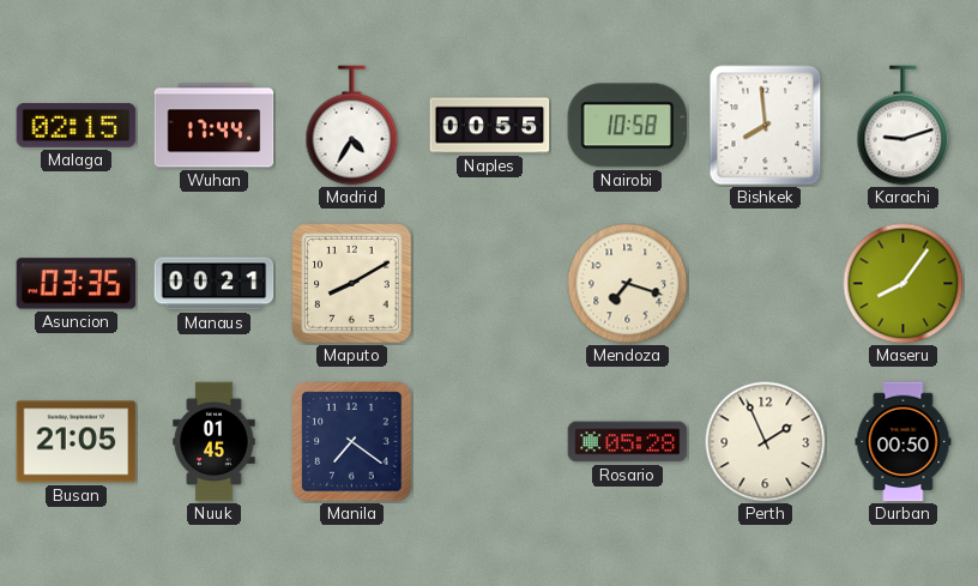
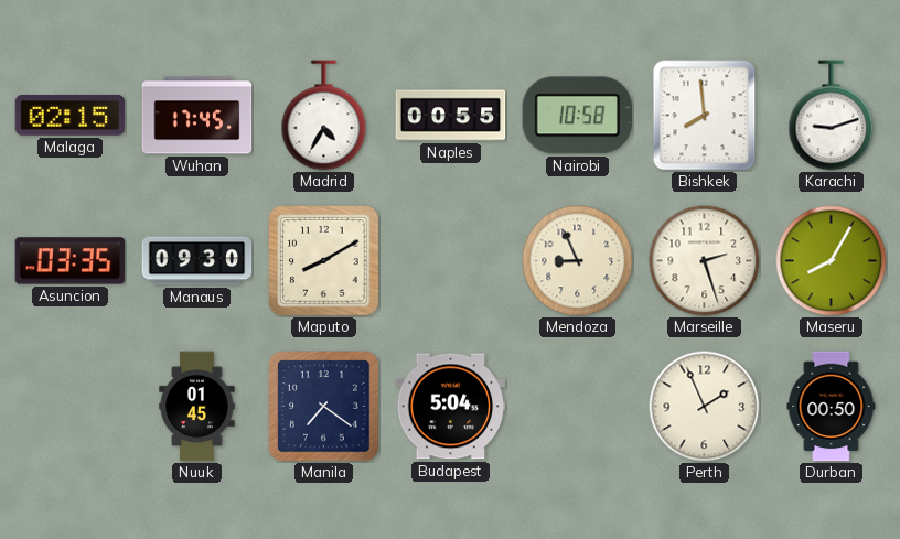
Wuhan: 17:44 -> 17:45 (197, 116)
Manaus: 00:21 -> 09:30 (197, 261)
Mendoza: 7:18 -> 8:56 (578, 261)
Marseille: none -> 2:27 (705, 261)
Maseru: 8:06 -> 8:05 (832, 261)
Busan: 21:05 -> none (77, 442)
Budapest: none -> 5:04 (451, 407)
Rosario: 05:28 -> none (628, 442)
